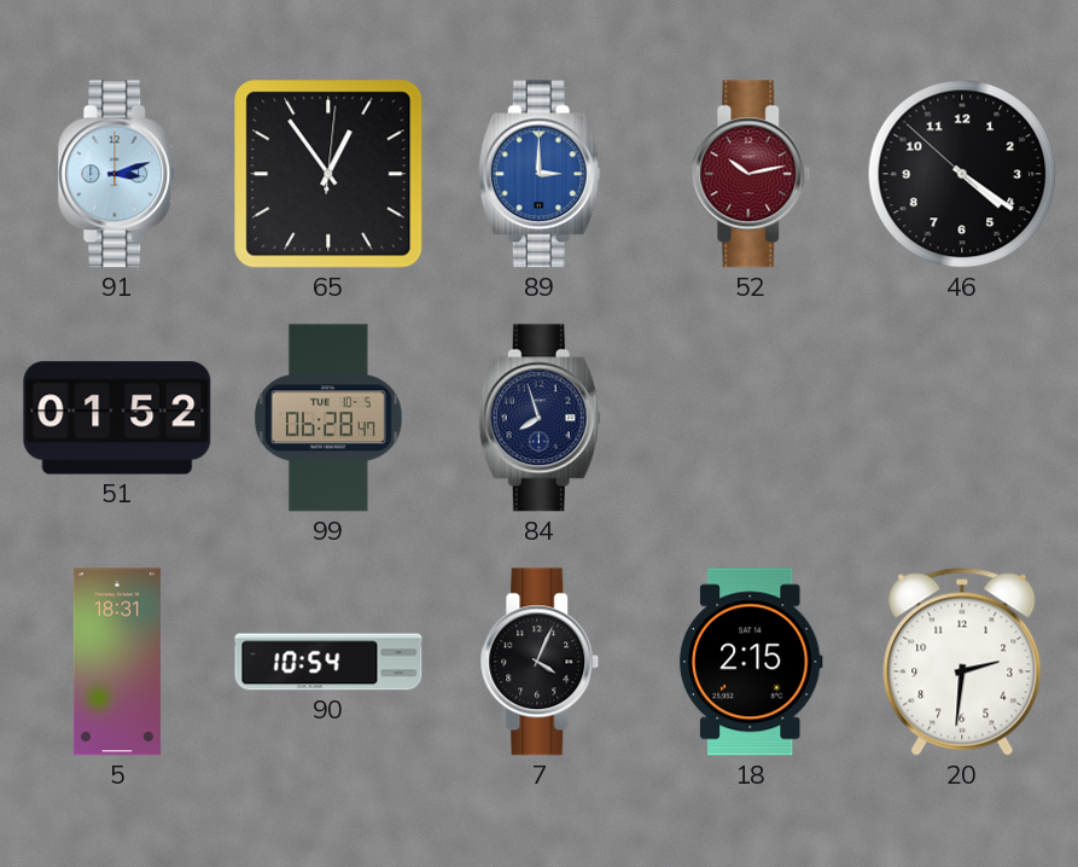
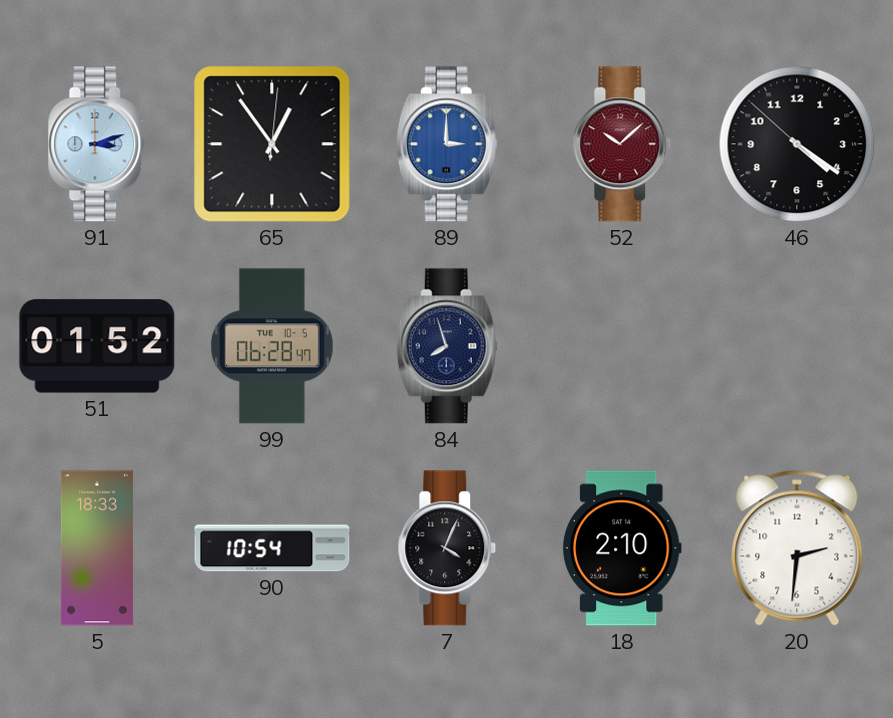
52: 10:13 -> 10:08 (622, 144)
5: 18:31 -> 18:33 (97, 548)
18: 2:15 -> 2:10 (622, 548)
